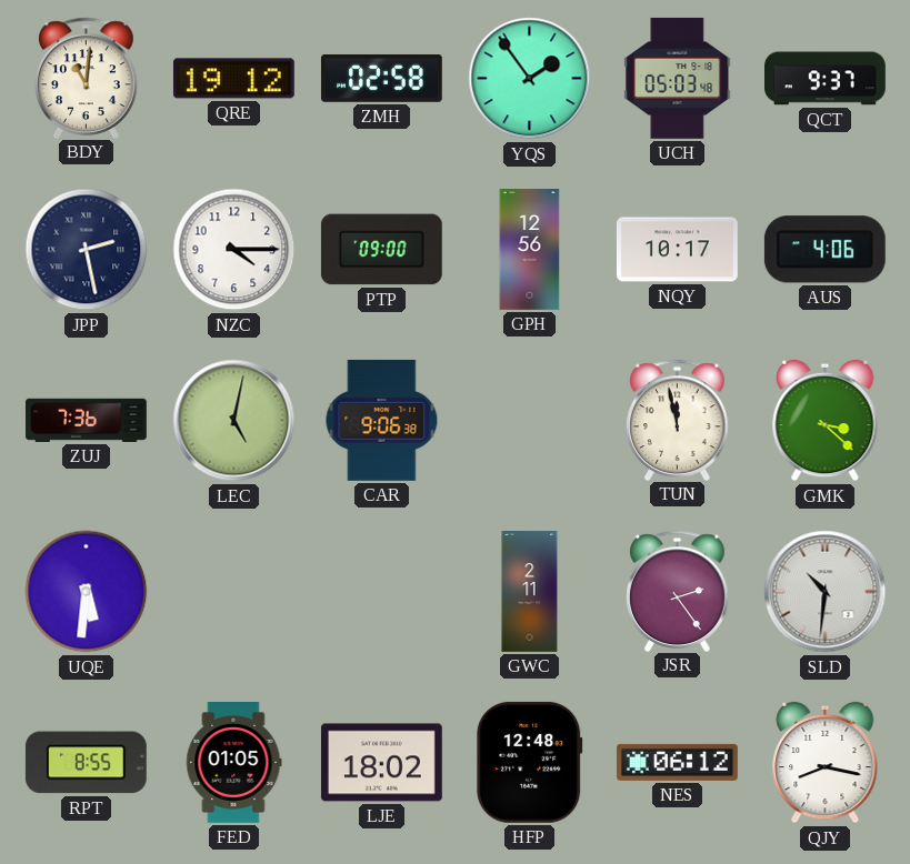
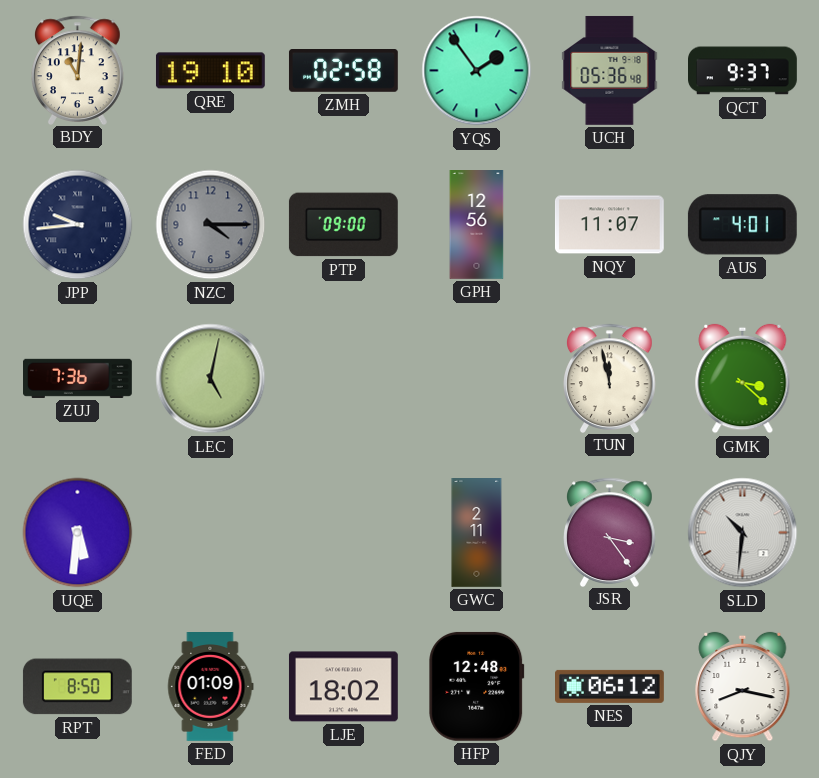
QRE: 19:12 -> 19:10 (210, 71)
UCH: 05:03 -> 05:36 (610, 70)
JPP: 2:28 -> 9:44 (78, 225)
NZC dial: white -> grey (211, 225)
NQY: 10:17 -> 11:07 (609, 225)
AUS: 4:06 -> 4:01 (742, 225)
CAR: 9:06 -> none (382, 420)
JSR: 2:24 -> 3:24 (610, 532)
RPT: 8:55 -> 8:50 (77, 687)
FED: 01:05 -> 01:09 (211, 687)
